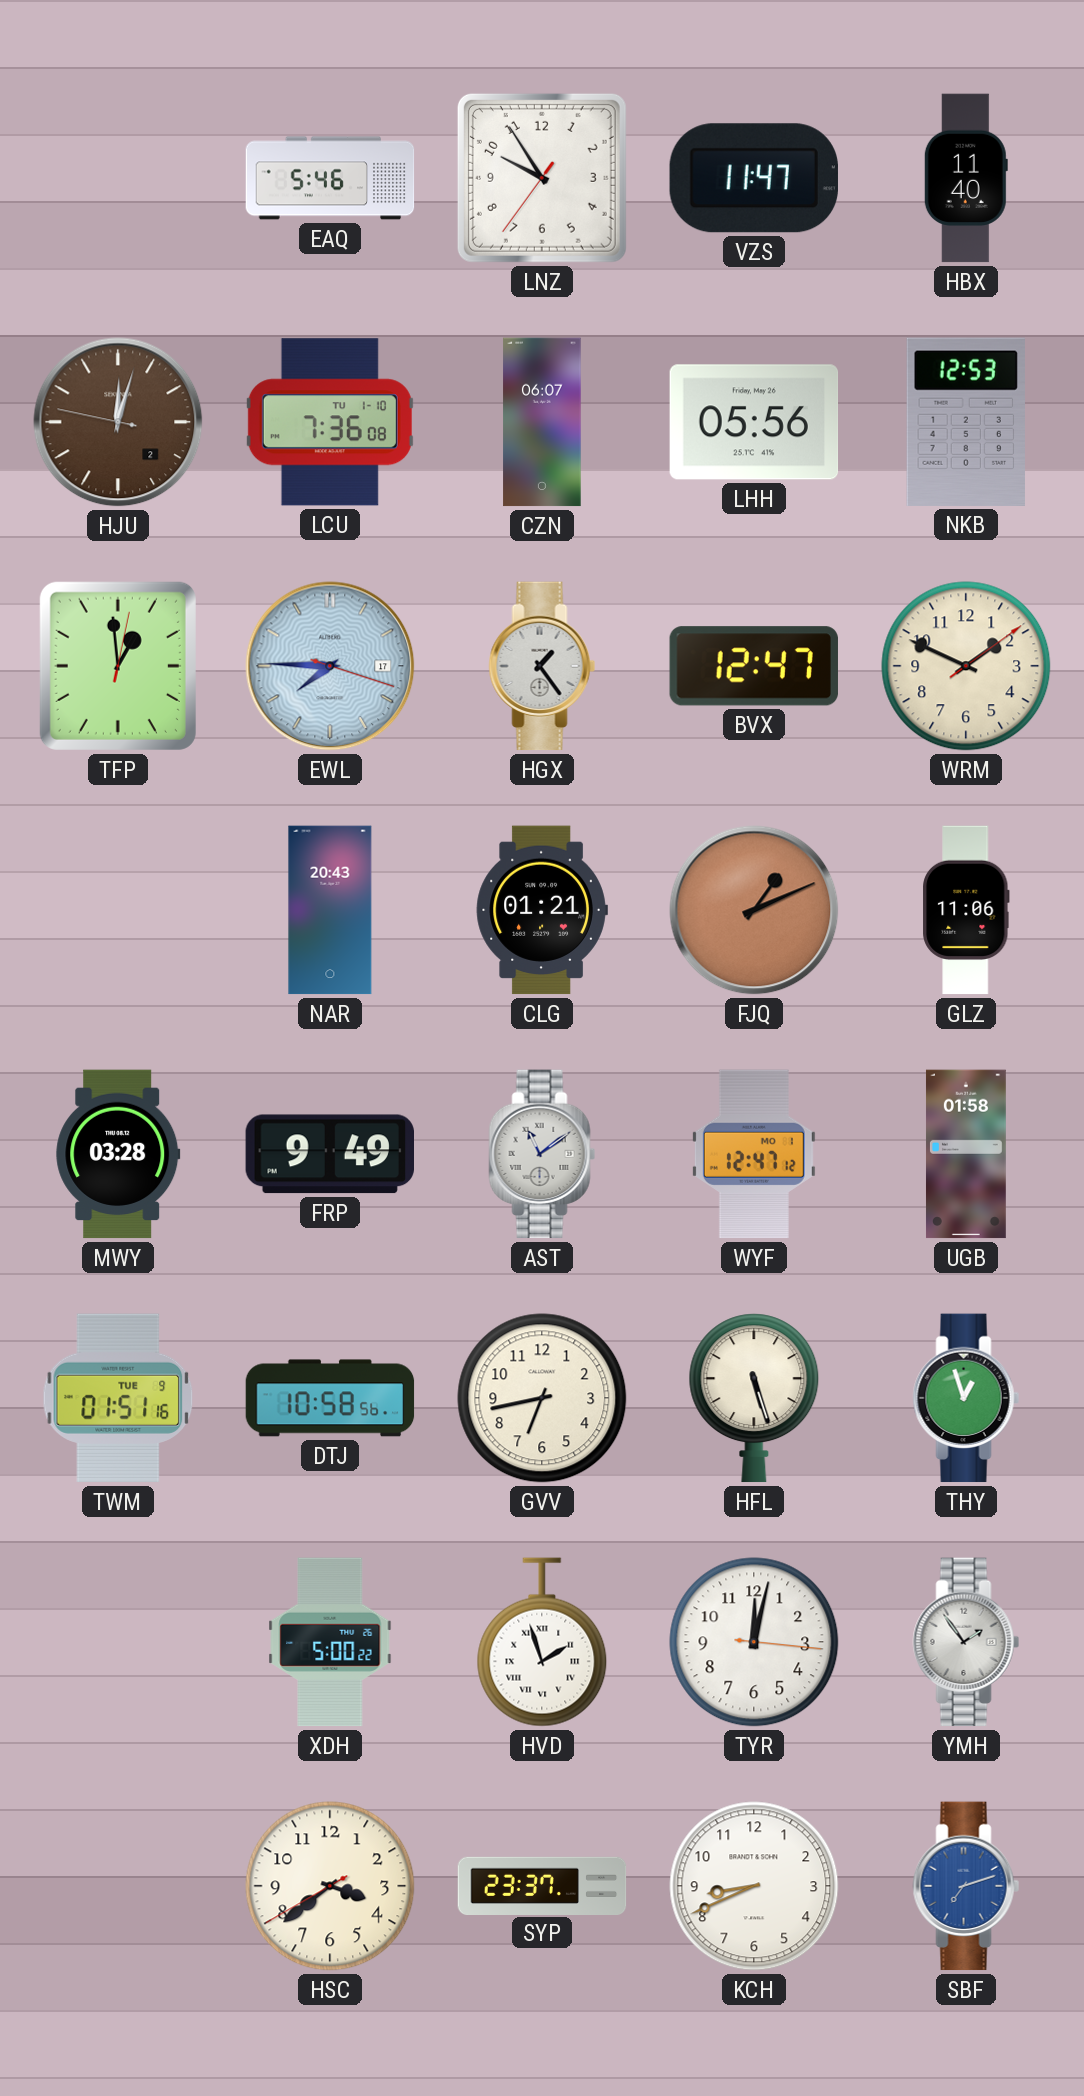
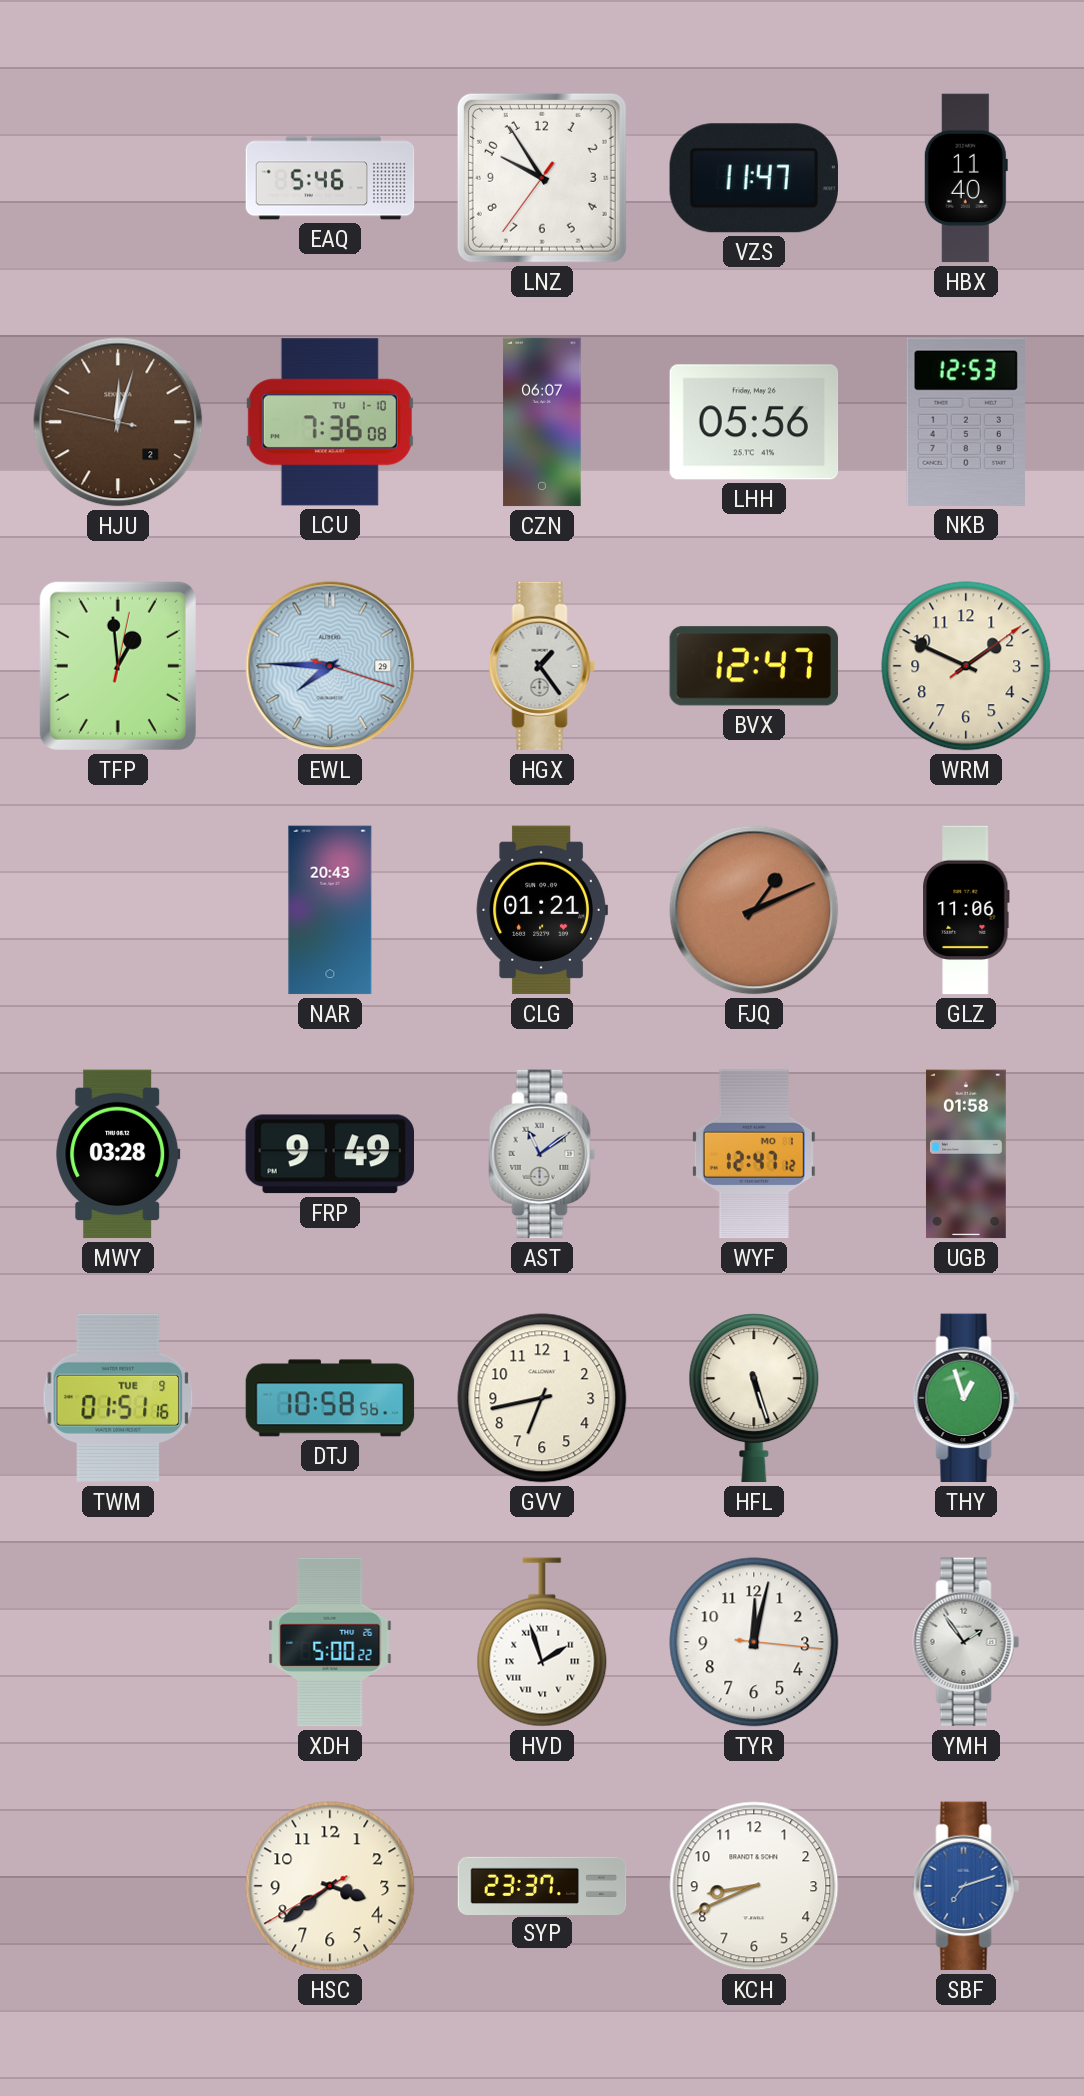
EWL date: 17 -> 29 (330, 666)
